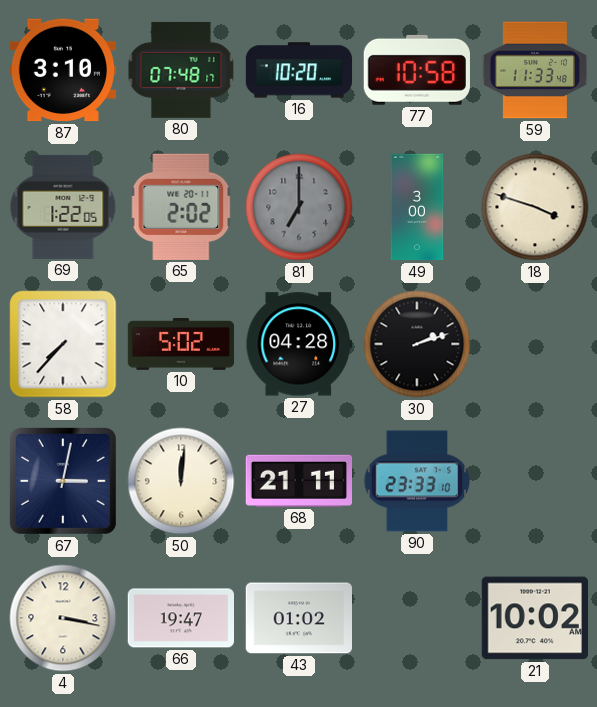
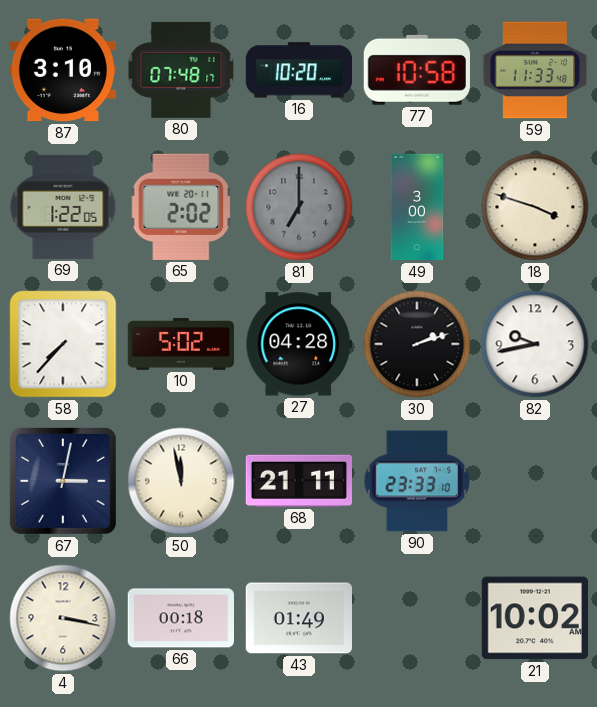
82: none -> 9:43 (535, 344)
50: 12:01 -> 11:58 (181, 481)
66: 19:47 -> 00:18 (181, 618)
43: 01:02 -> 01:49 (298, 618)
